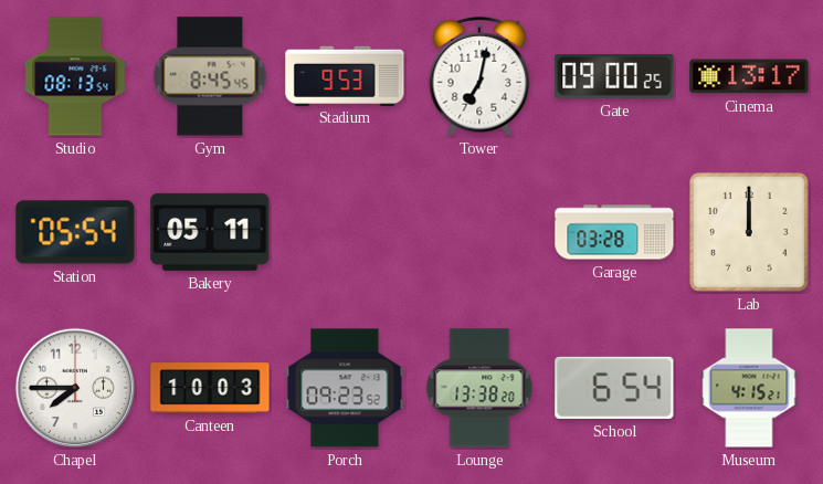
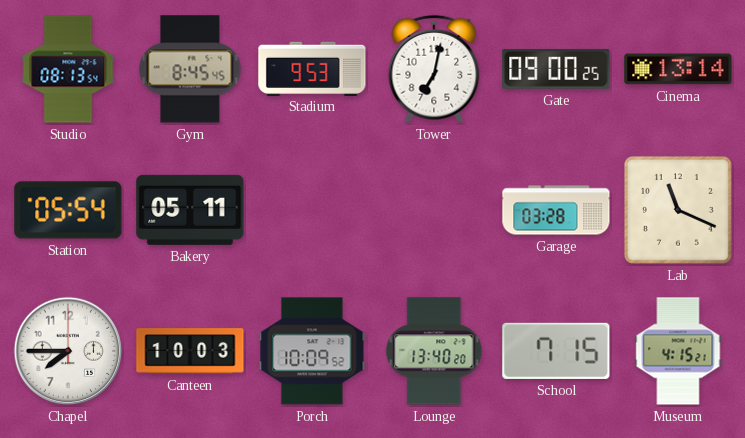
Cinema: 13:17 -> 13:14 (678, 69)
Lab: 12:00 -> 11:19 (678, 210)
Porch: 09:23 -> 10:09 (312, 351)
Lounge: 13:38 -> 13:40 (434, 351)
School: 6:54 -> 7:15 (556, 351)
